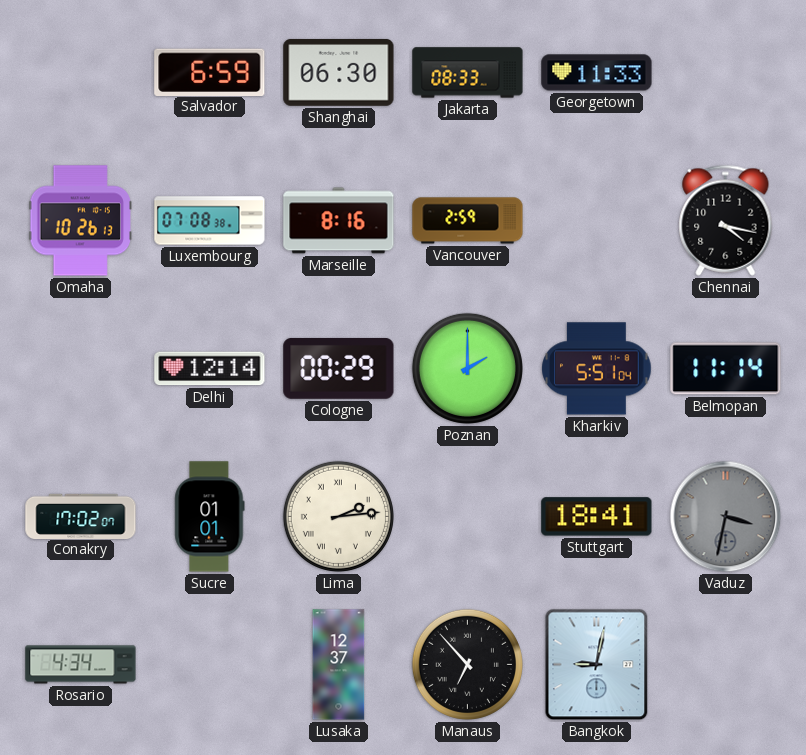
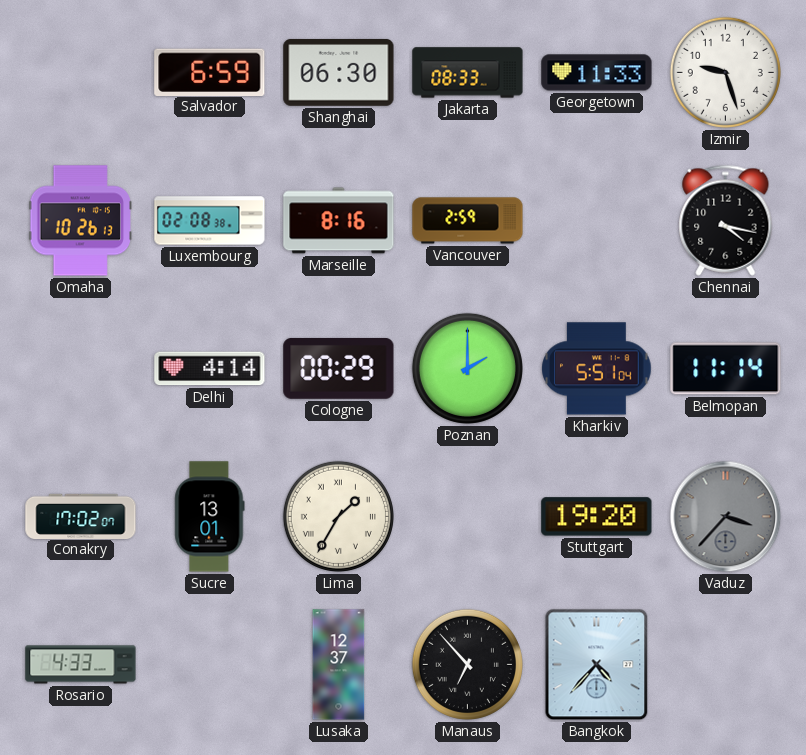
Izmir: none -> 9:27 (725, 72)
Luxembourg: 07:08 -> 02:08 (210, 221)
Delhi: 12:14 -> 4:14 (210, 369)
Sucre: 01:01 -> 13:01 (210, 517)
Lima: 2:14 -> 1:35 (338, 516)
Stuttgart: 18:41 -> 19:20 (597, 517)
Vaduz: 3:32 -> 3:37 (726, 517)
Rosario: 4:34 -> 4:33 (81, 665)
Bangkok: 9:02 -> 4:37 (597, 665)
